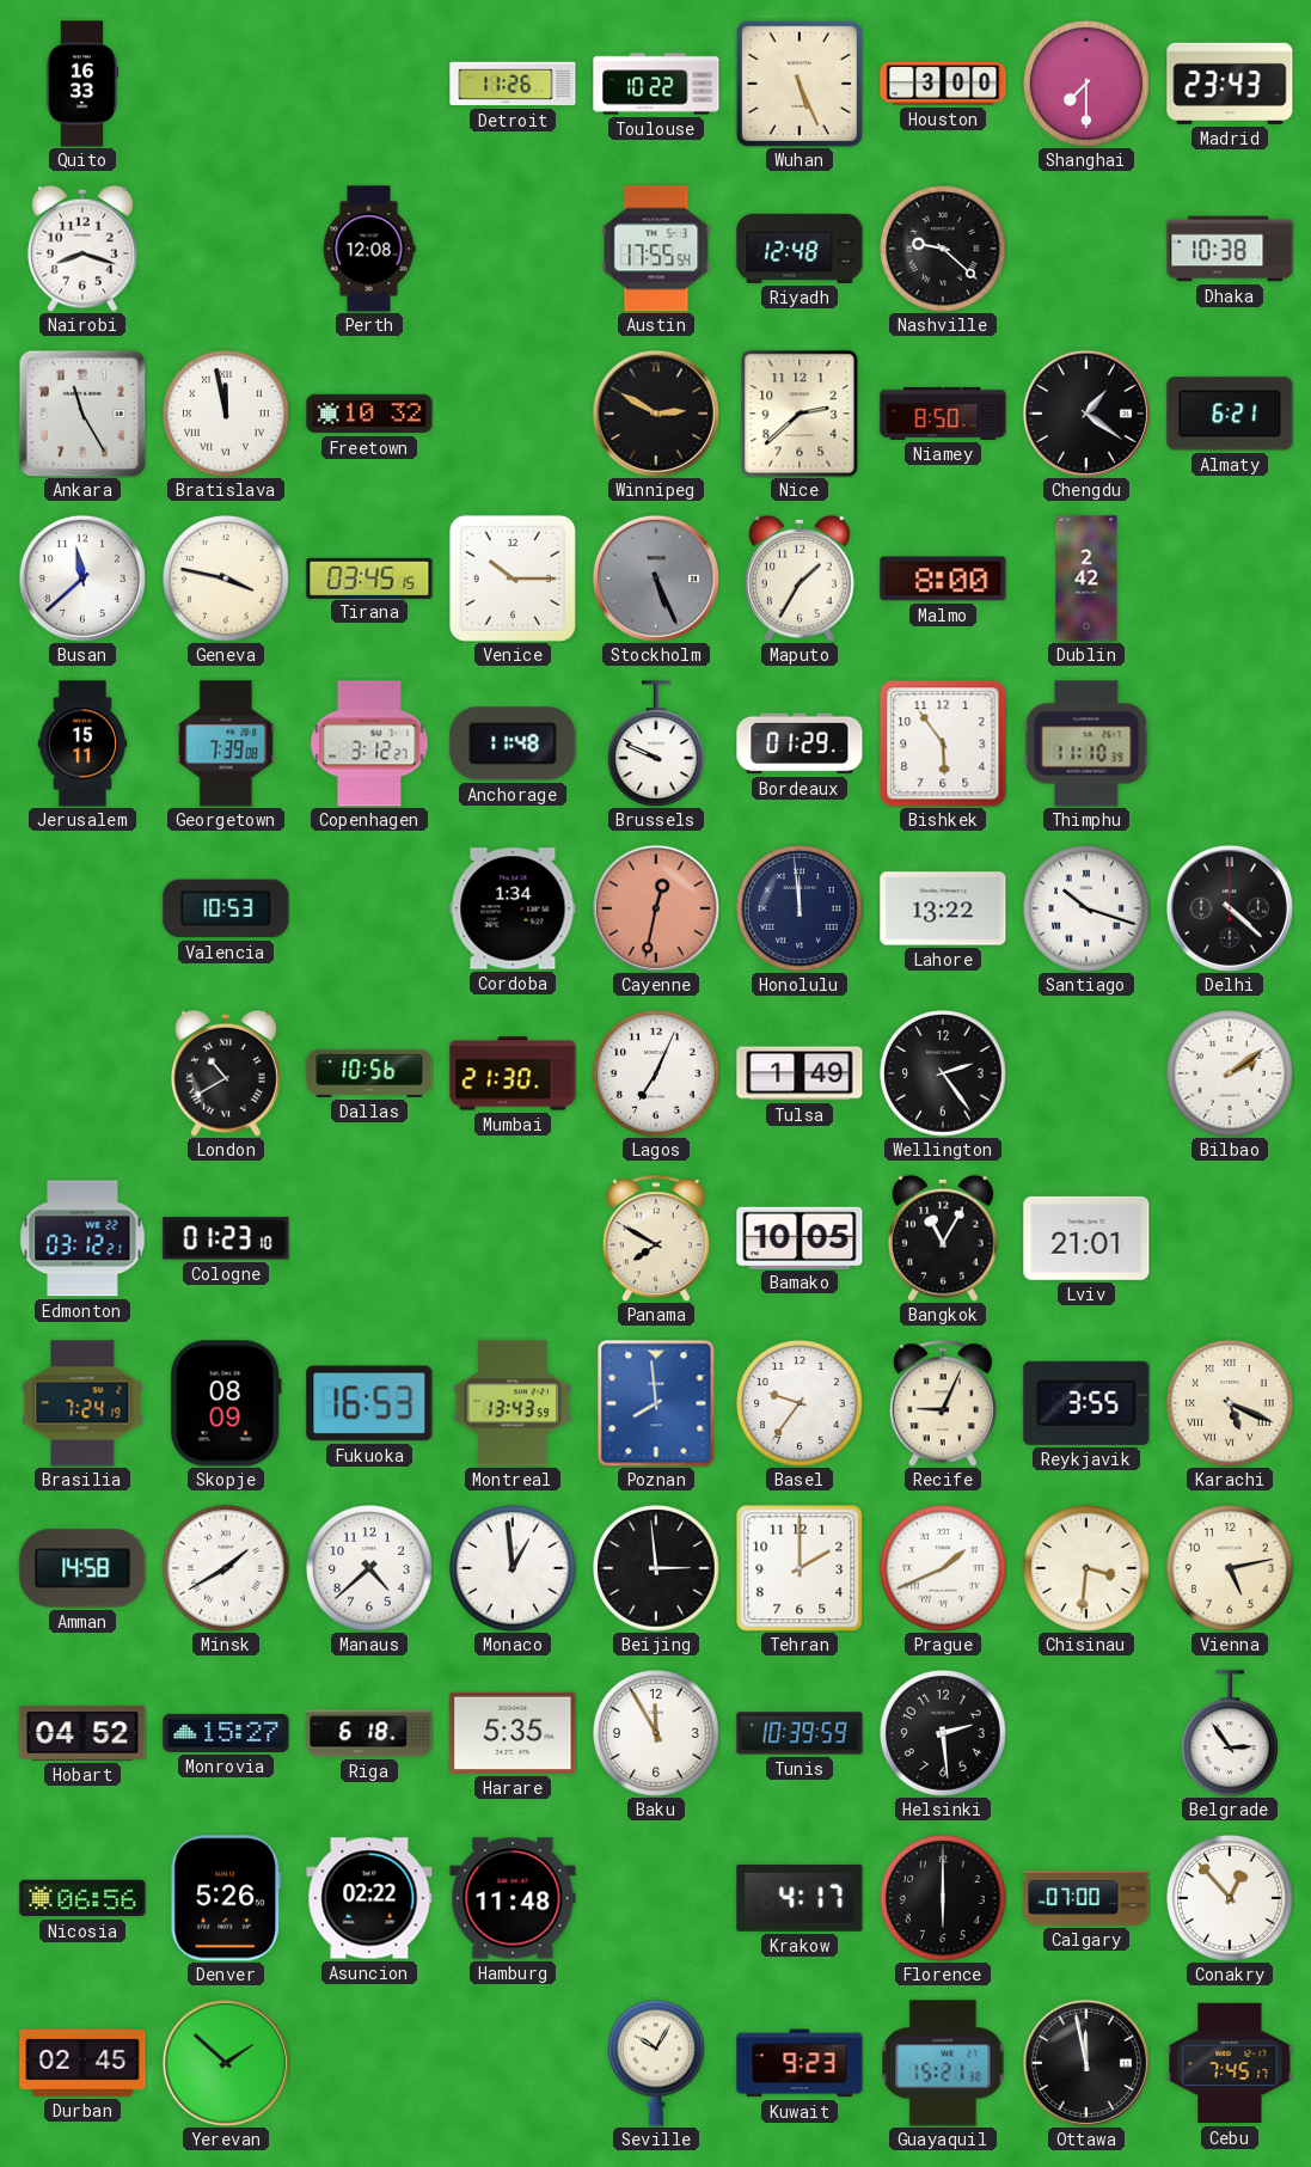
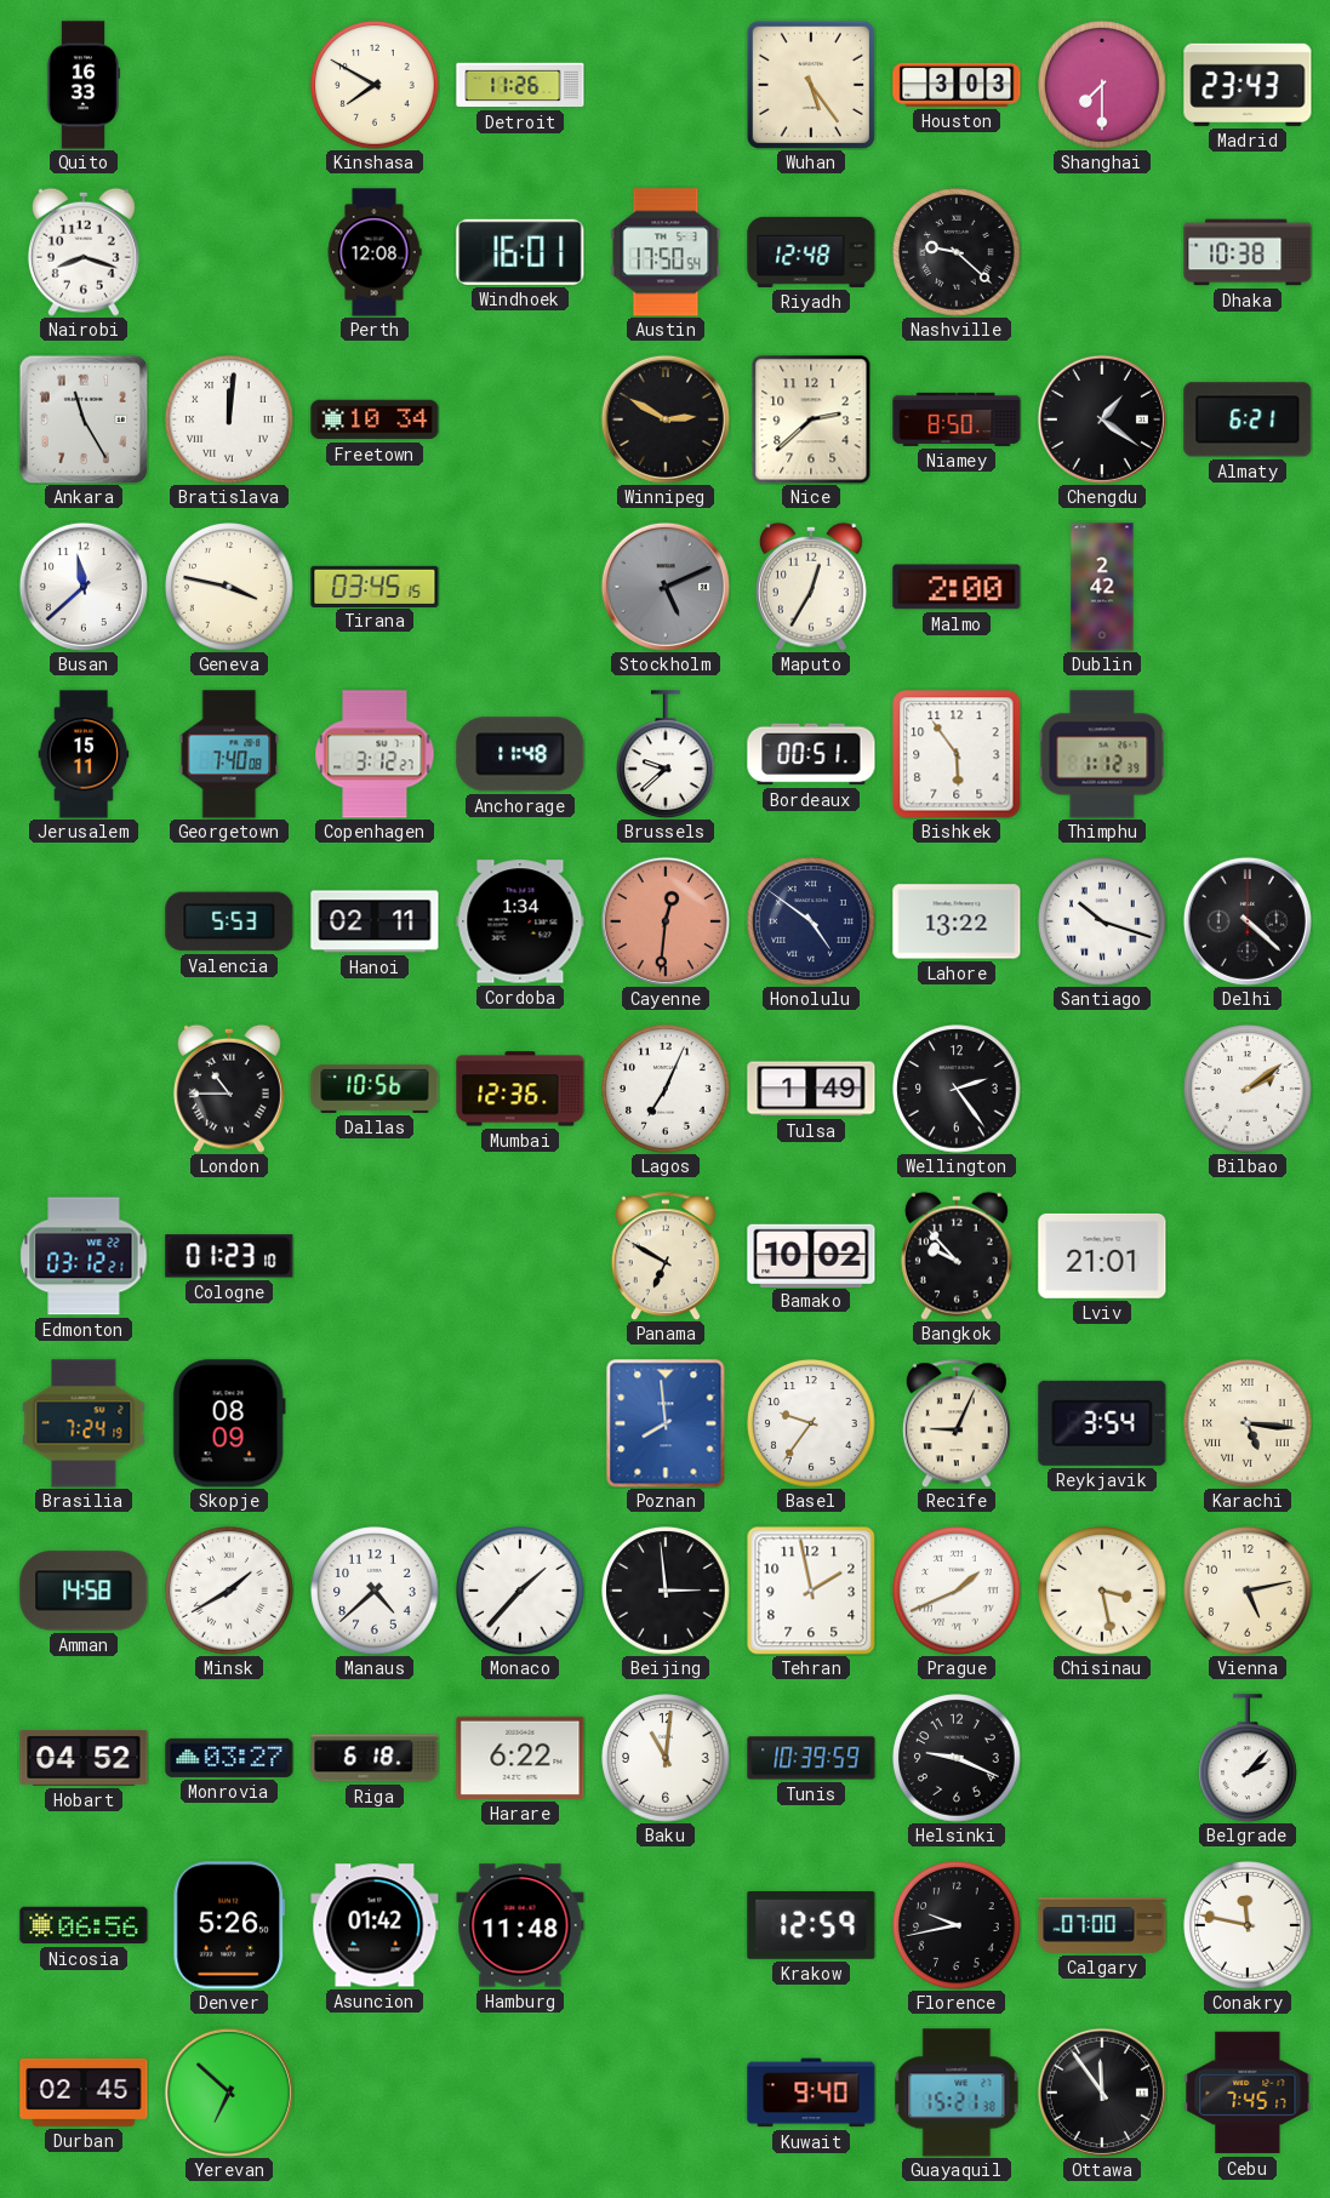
Kinshasa: none -> 7:50 (375, 85)
Toulouse: 10:22 -> none (656, 84)
Wuhan: 5:26 -> 5:24 (811, 85)
Houston: 3:00 -> 3:03 (957, 85)
Windhoek: none -> 16:01 (520, 252)
Austin: 17:55 -> 17:50 (666, 252)
Bratislava: 11:58 -> 12:01 (229, 419)
Freetown: 10:32 -> 10:34 (375, 419)
Venice: 10:15 -> none (513, 579)
Stockholm: 5:26 -> 5:11 (666, 587)
Maputo: 1:35 -> 12:35 (811, 587)
Malmo: 8:00 -> 2:00 (957, 587)
Georgetown: 7:39 -> 7:40 (229, 754)
Brussels: 9:49 -> 9:38 (667, 754)
Bordeaux: 01:29 -> 00:51 (811, 754)
Thimphu: 11:10 -> 1:12 (1102, 754)
Valencia: 10:53 -> 5:53 (229, 921)
Hanoi: none -> 02:11 (375, 921)
Cayenne: 12:32 -> 12:31 (666, 921)
Honolulu: 11:59 -> 4:51 (811, 921)
London: 10:40 -> 10:45 (229, 1089)
Mumbai: 21:30 -> 12:36 (520, 1089)
Panama: 7:50 -> 6:50 (666, 1256)
Bamako: 10:05 -> 10:02 (811, 1255)
Bangkok: 11:05 -> 9:53 (957, 1256)
Fukuoka: 16:53 -> none (369, 1403)
Montreal: 13:43 -> none (513, 1403)
Reykjavik: 3:55 -> 3:54 (1102, 1423)
Karachi: 5:19 -> 5:16 (1248, 1423)
Monaco: 12:59 -> 1:37 (520, 1591)
Tehran: 2:00 -> 1:58 (811, 1591)
Chisinau: 3:31 -> 3:28 (1102, 1591)
Monrovia: 15:27 -> 03:27 (229, 1758)
Harare: 5:35 -> 6:22 (520, 1758)
Baku: 11:55 -> 11:01 (666, 1758)
Helsinki: 2:29 -> 9:19 (957, 1758)
Belgrade: 2:54 -> 2:07 (1249, 1758)
Asuncion: 02:22 -> 01:42 (375, 1925)
Krakow: 4:17 -> 12:59 (811, 1925)
Florence: 6:00 -> 9:43 (957, 1925)
Conakry: 12:53 -> 11:47 (1248, 1925)
Yerevan: 1:52 -> 6:52 (229, 2093)
Seville: 10:05 -> none (657, 2063)
Kuwait: 9:23 -> 9:40 (811, 2093)
Ottawa: 11:58 -> 11:54 (1102, 2093)
